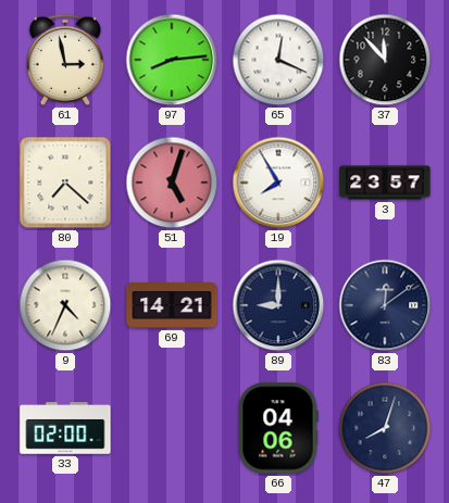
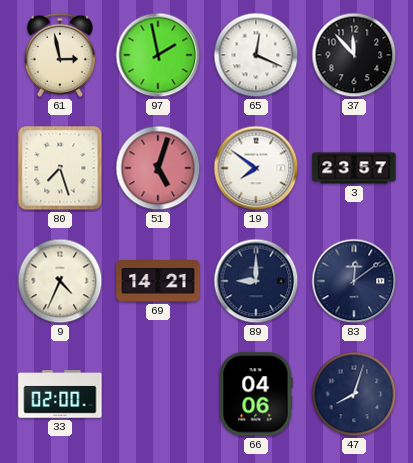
97: 8:14 -> 1:58 (158, 55)
80: 7:22 -> 7:27 (60, 168)
19: 7:55 -> 7:51 (256, 168)
